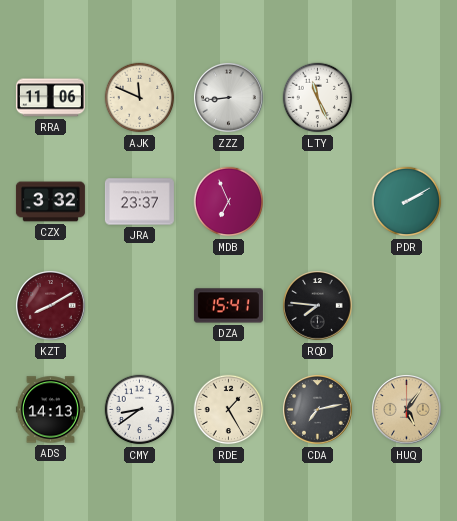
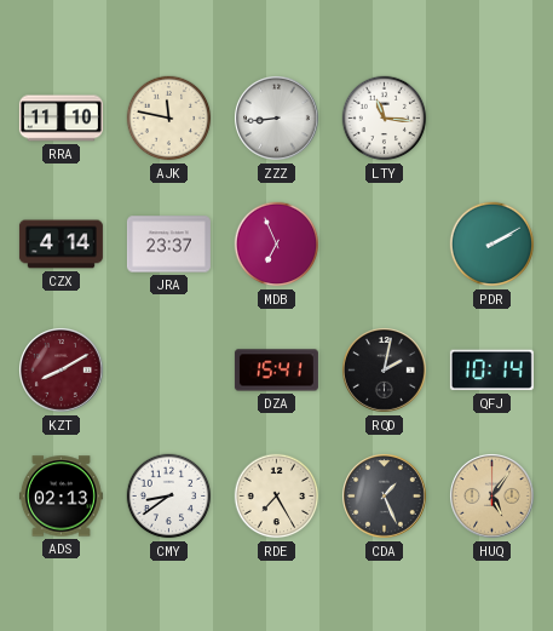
RRA: 11:06 -> 11:10 (61, 119)
AJK: 11:49 -> 11:47 (169, 119)
LTY: 11:26 -> 11:16 (385, 119)
CZX: 3:32 -> 4:14 (61, 245)
RQD: 7:46 -> 2:02 (385, 371)
QFJ: none -> 10:14 (491, 371)
ADS: 14:13 -> 02:13 (61, 497)
RDE: 1:25 -> 7:25 (277, 497)
CDA: 7:13 -> 1:26 (385, 497)
